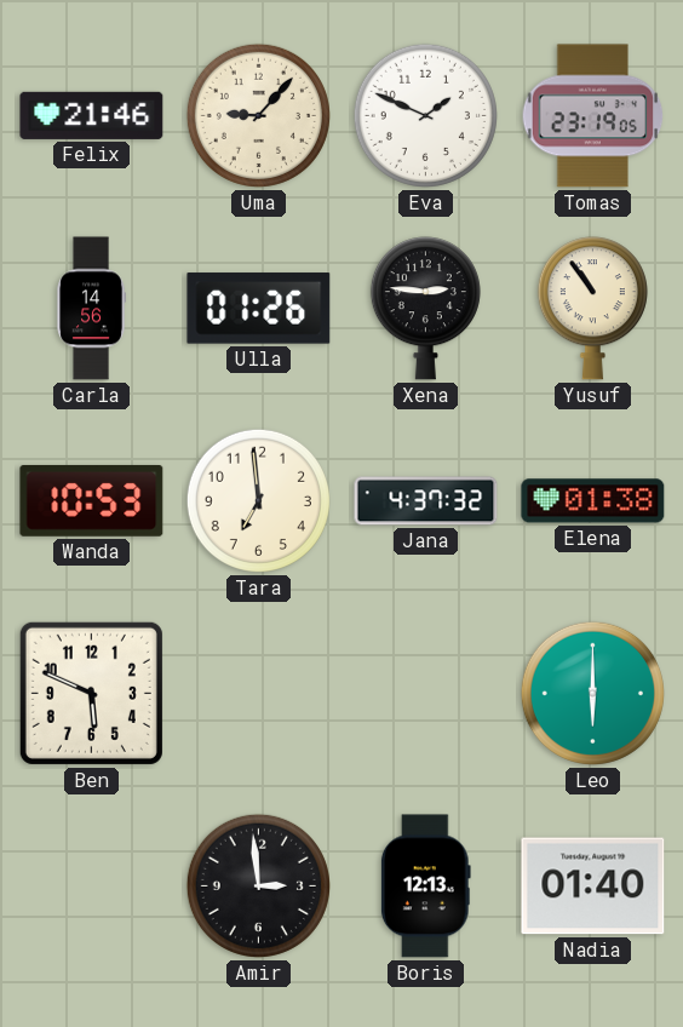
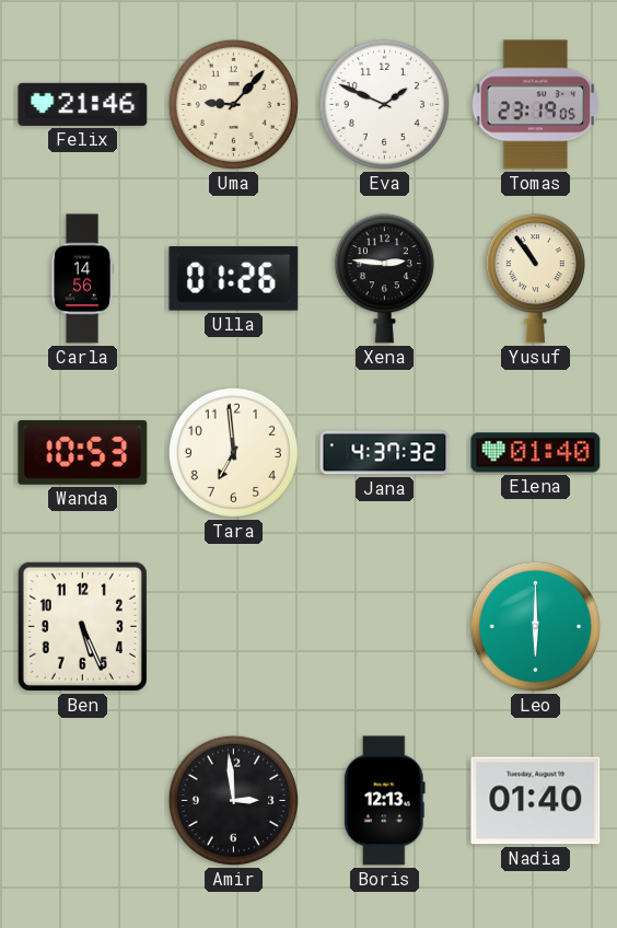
Elena: 01:38 -> 01:40 (536, 453)
Ben: 5:49 -> 5:26 (82, 626)
